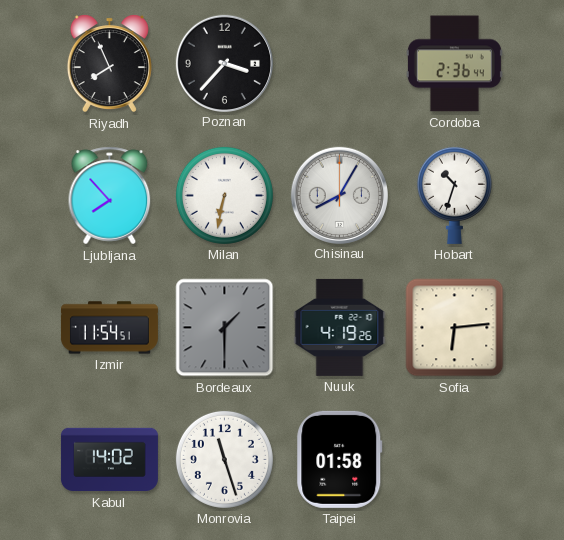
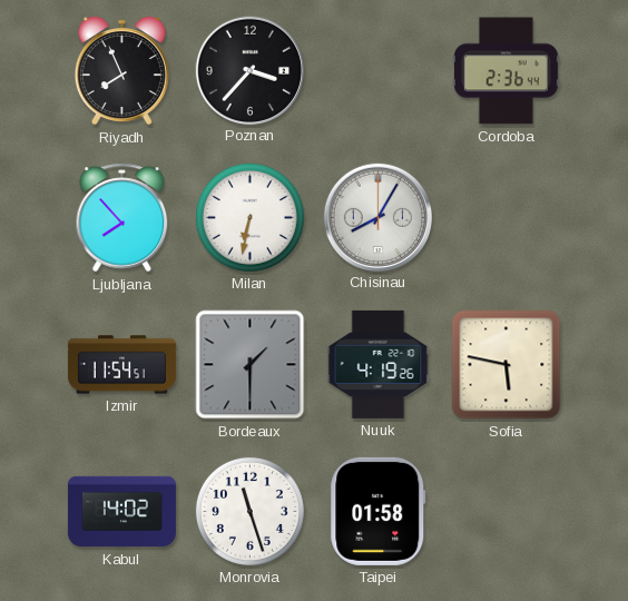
Hobart: 10:33 -> none (454, 195)
Sofia: 6:14 -> 5:47 (507, 365)
